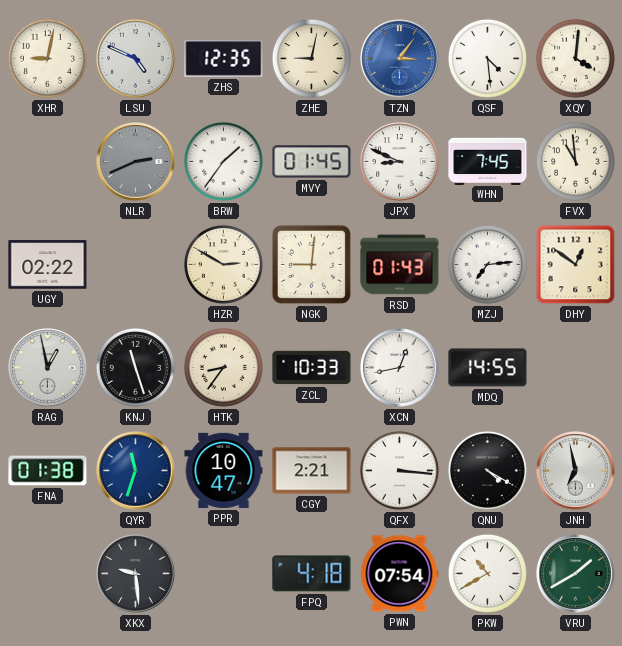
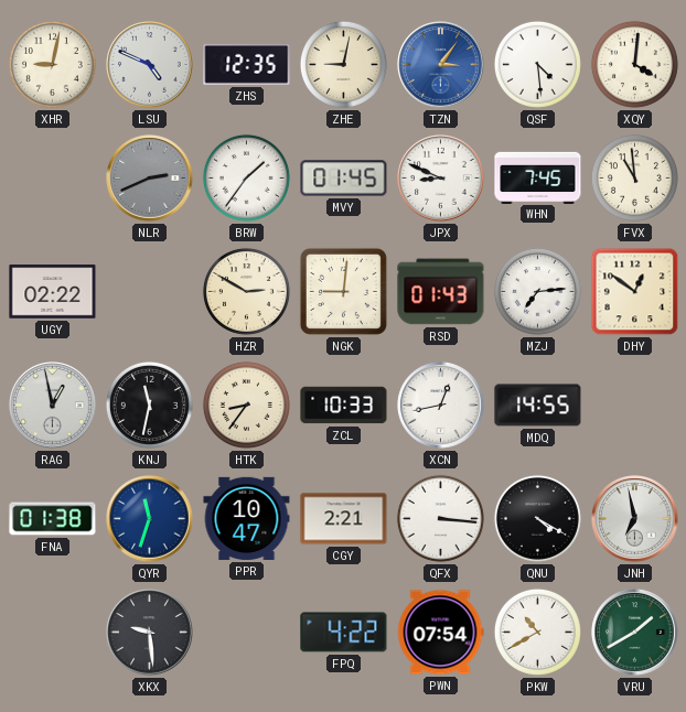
KNJ: 11:27 -> 11:32 (149, 404)
FPQ: 4:18 -> 4:22 (344, 633)
